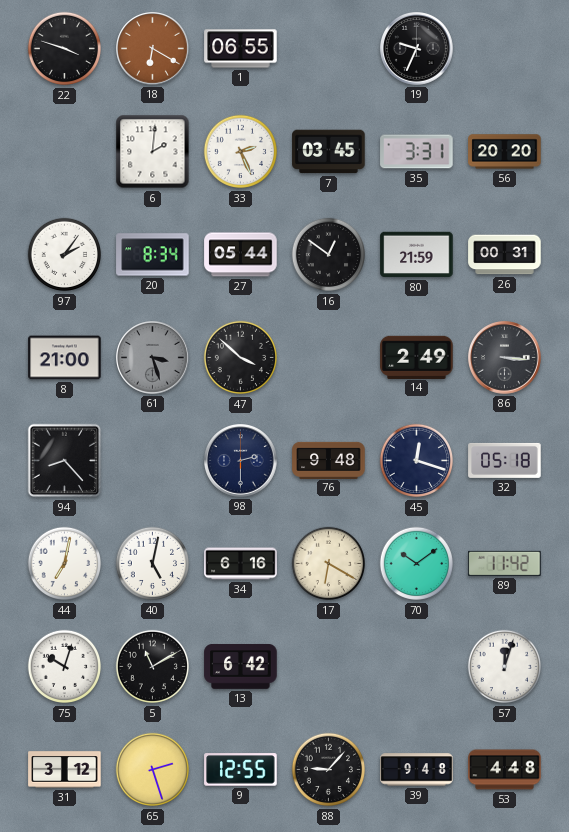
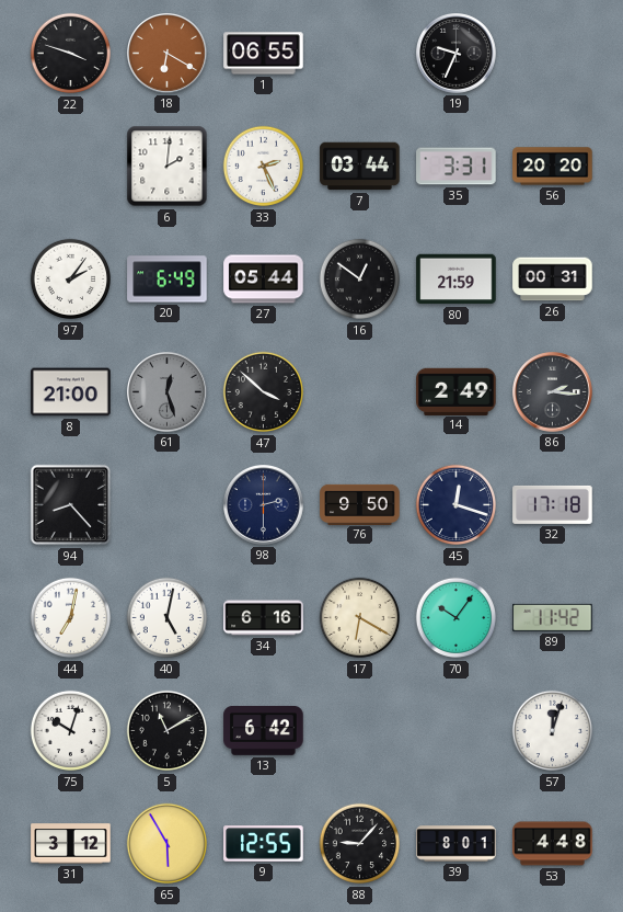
7: 03:45 -> 03:44 (360, 167)
20: 8:34 -> 6:49 (168, 280)
61: 3:27 -> 12:27 (168, 392)
86: 3:16 -> 2:16 (553, 392)
76: 9:48 -> 9:50 (360, 504)
32: 05:18 -> 17:18 (553, 504)
70: 10:09 -> 10:06 (455, 618)
65: 2:27 -> 5:55 (166, 844)
39: 9:48 -> 8:01 (457, 844)
